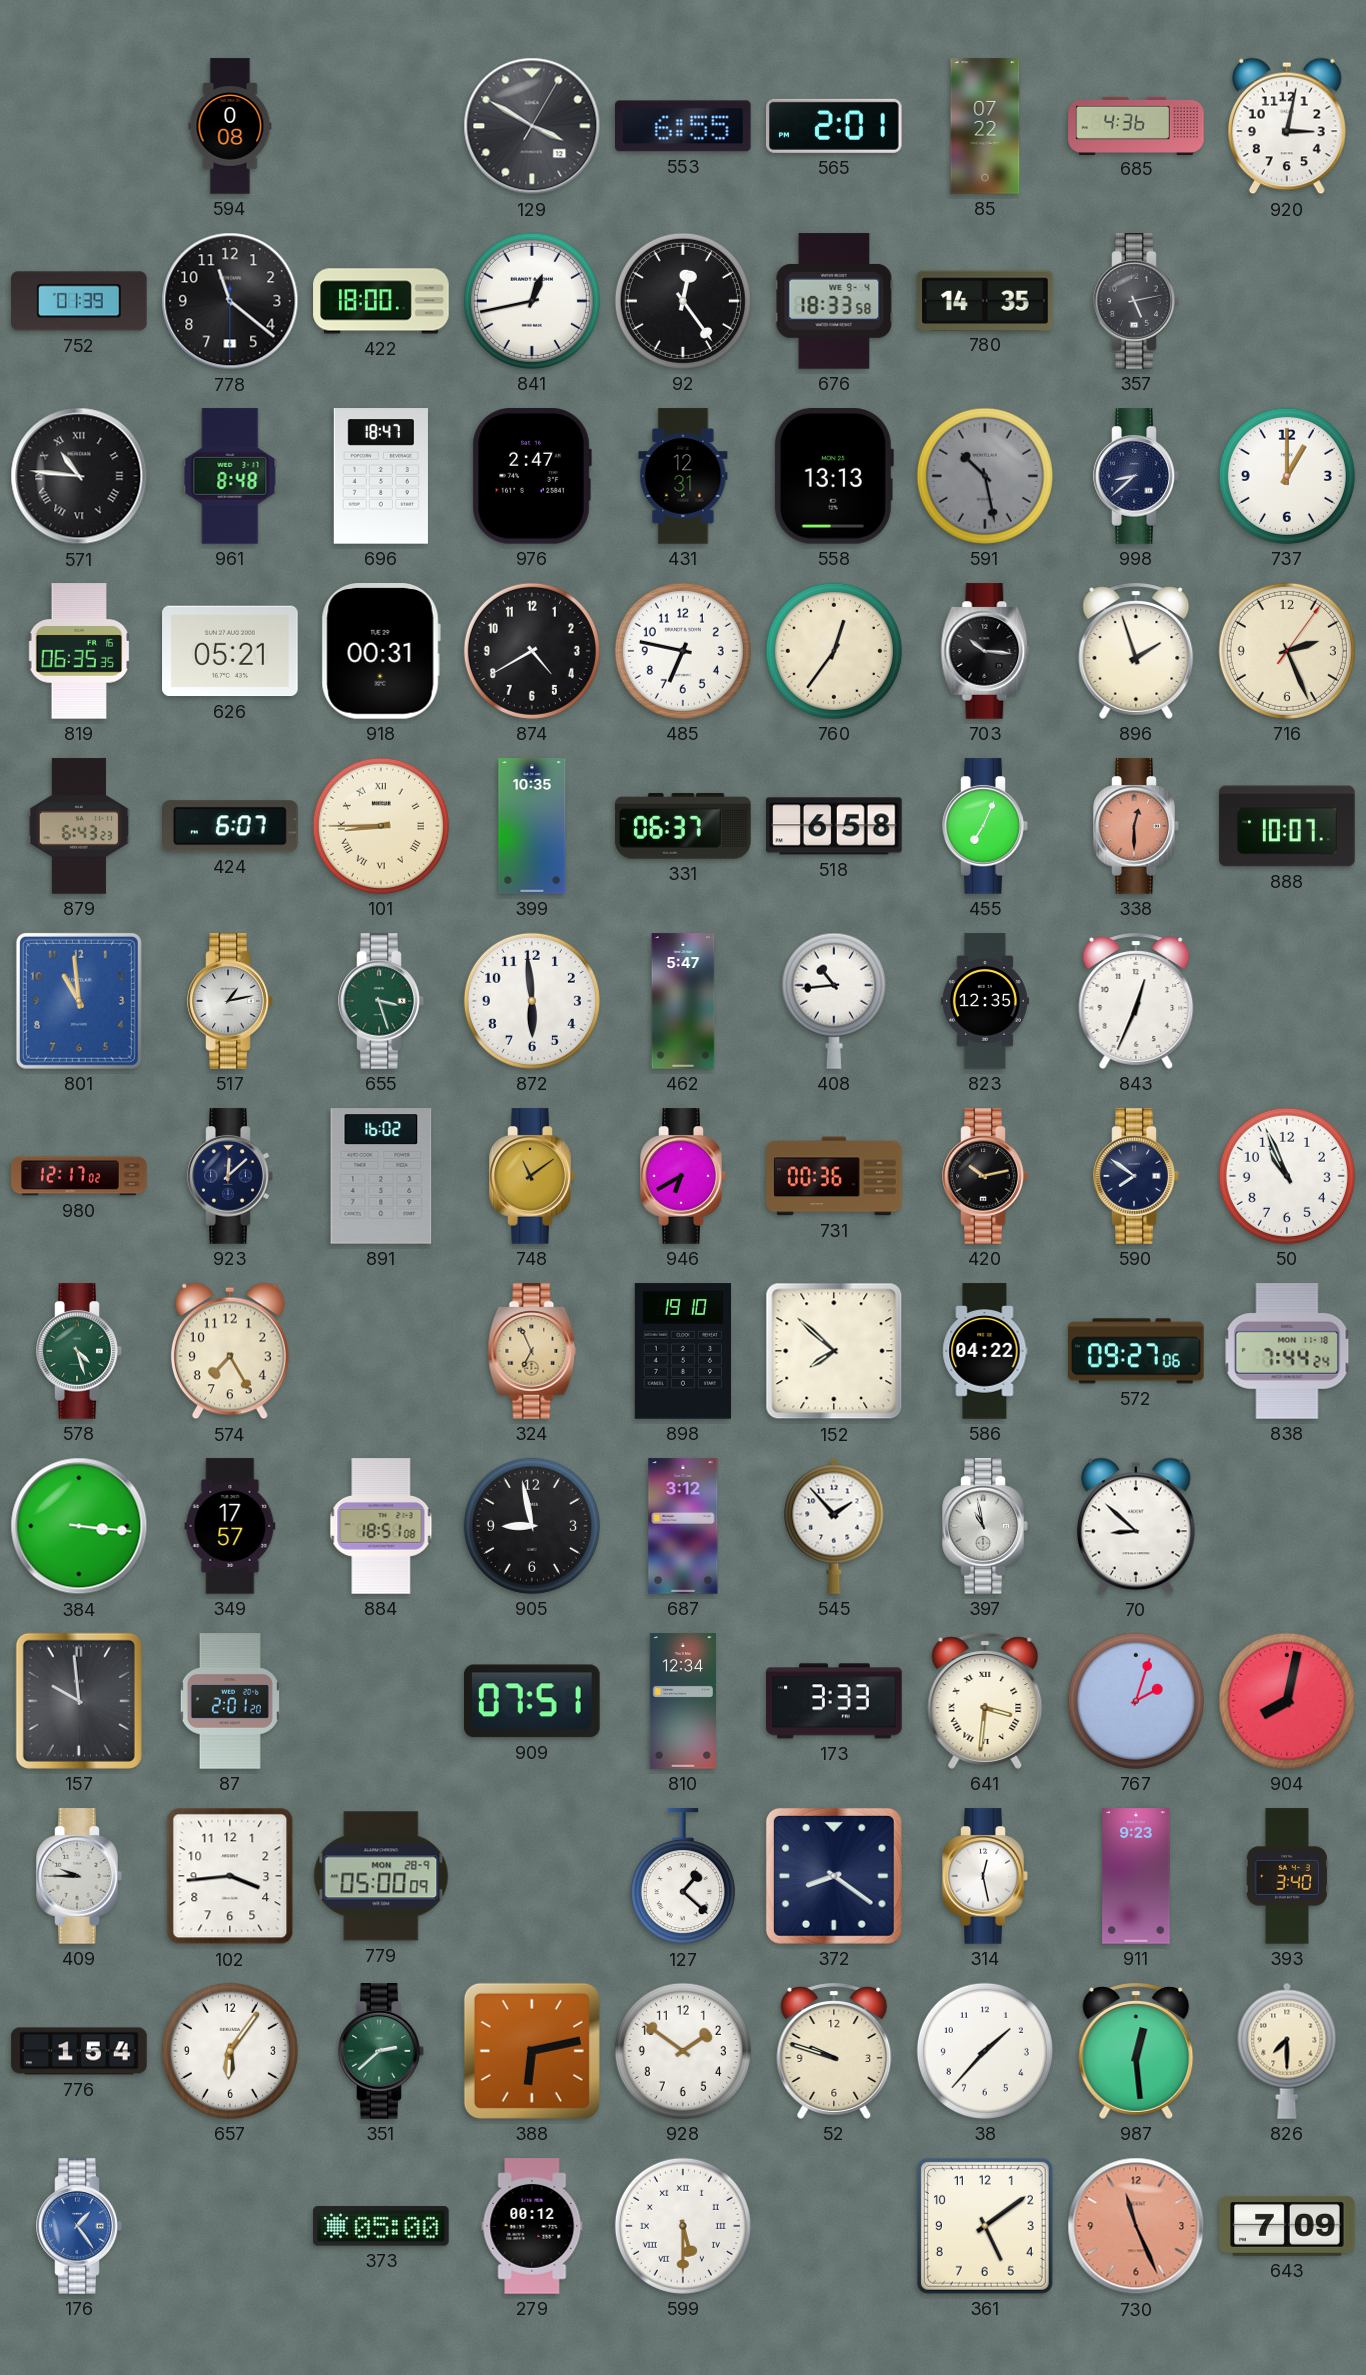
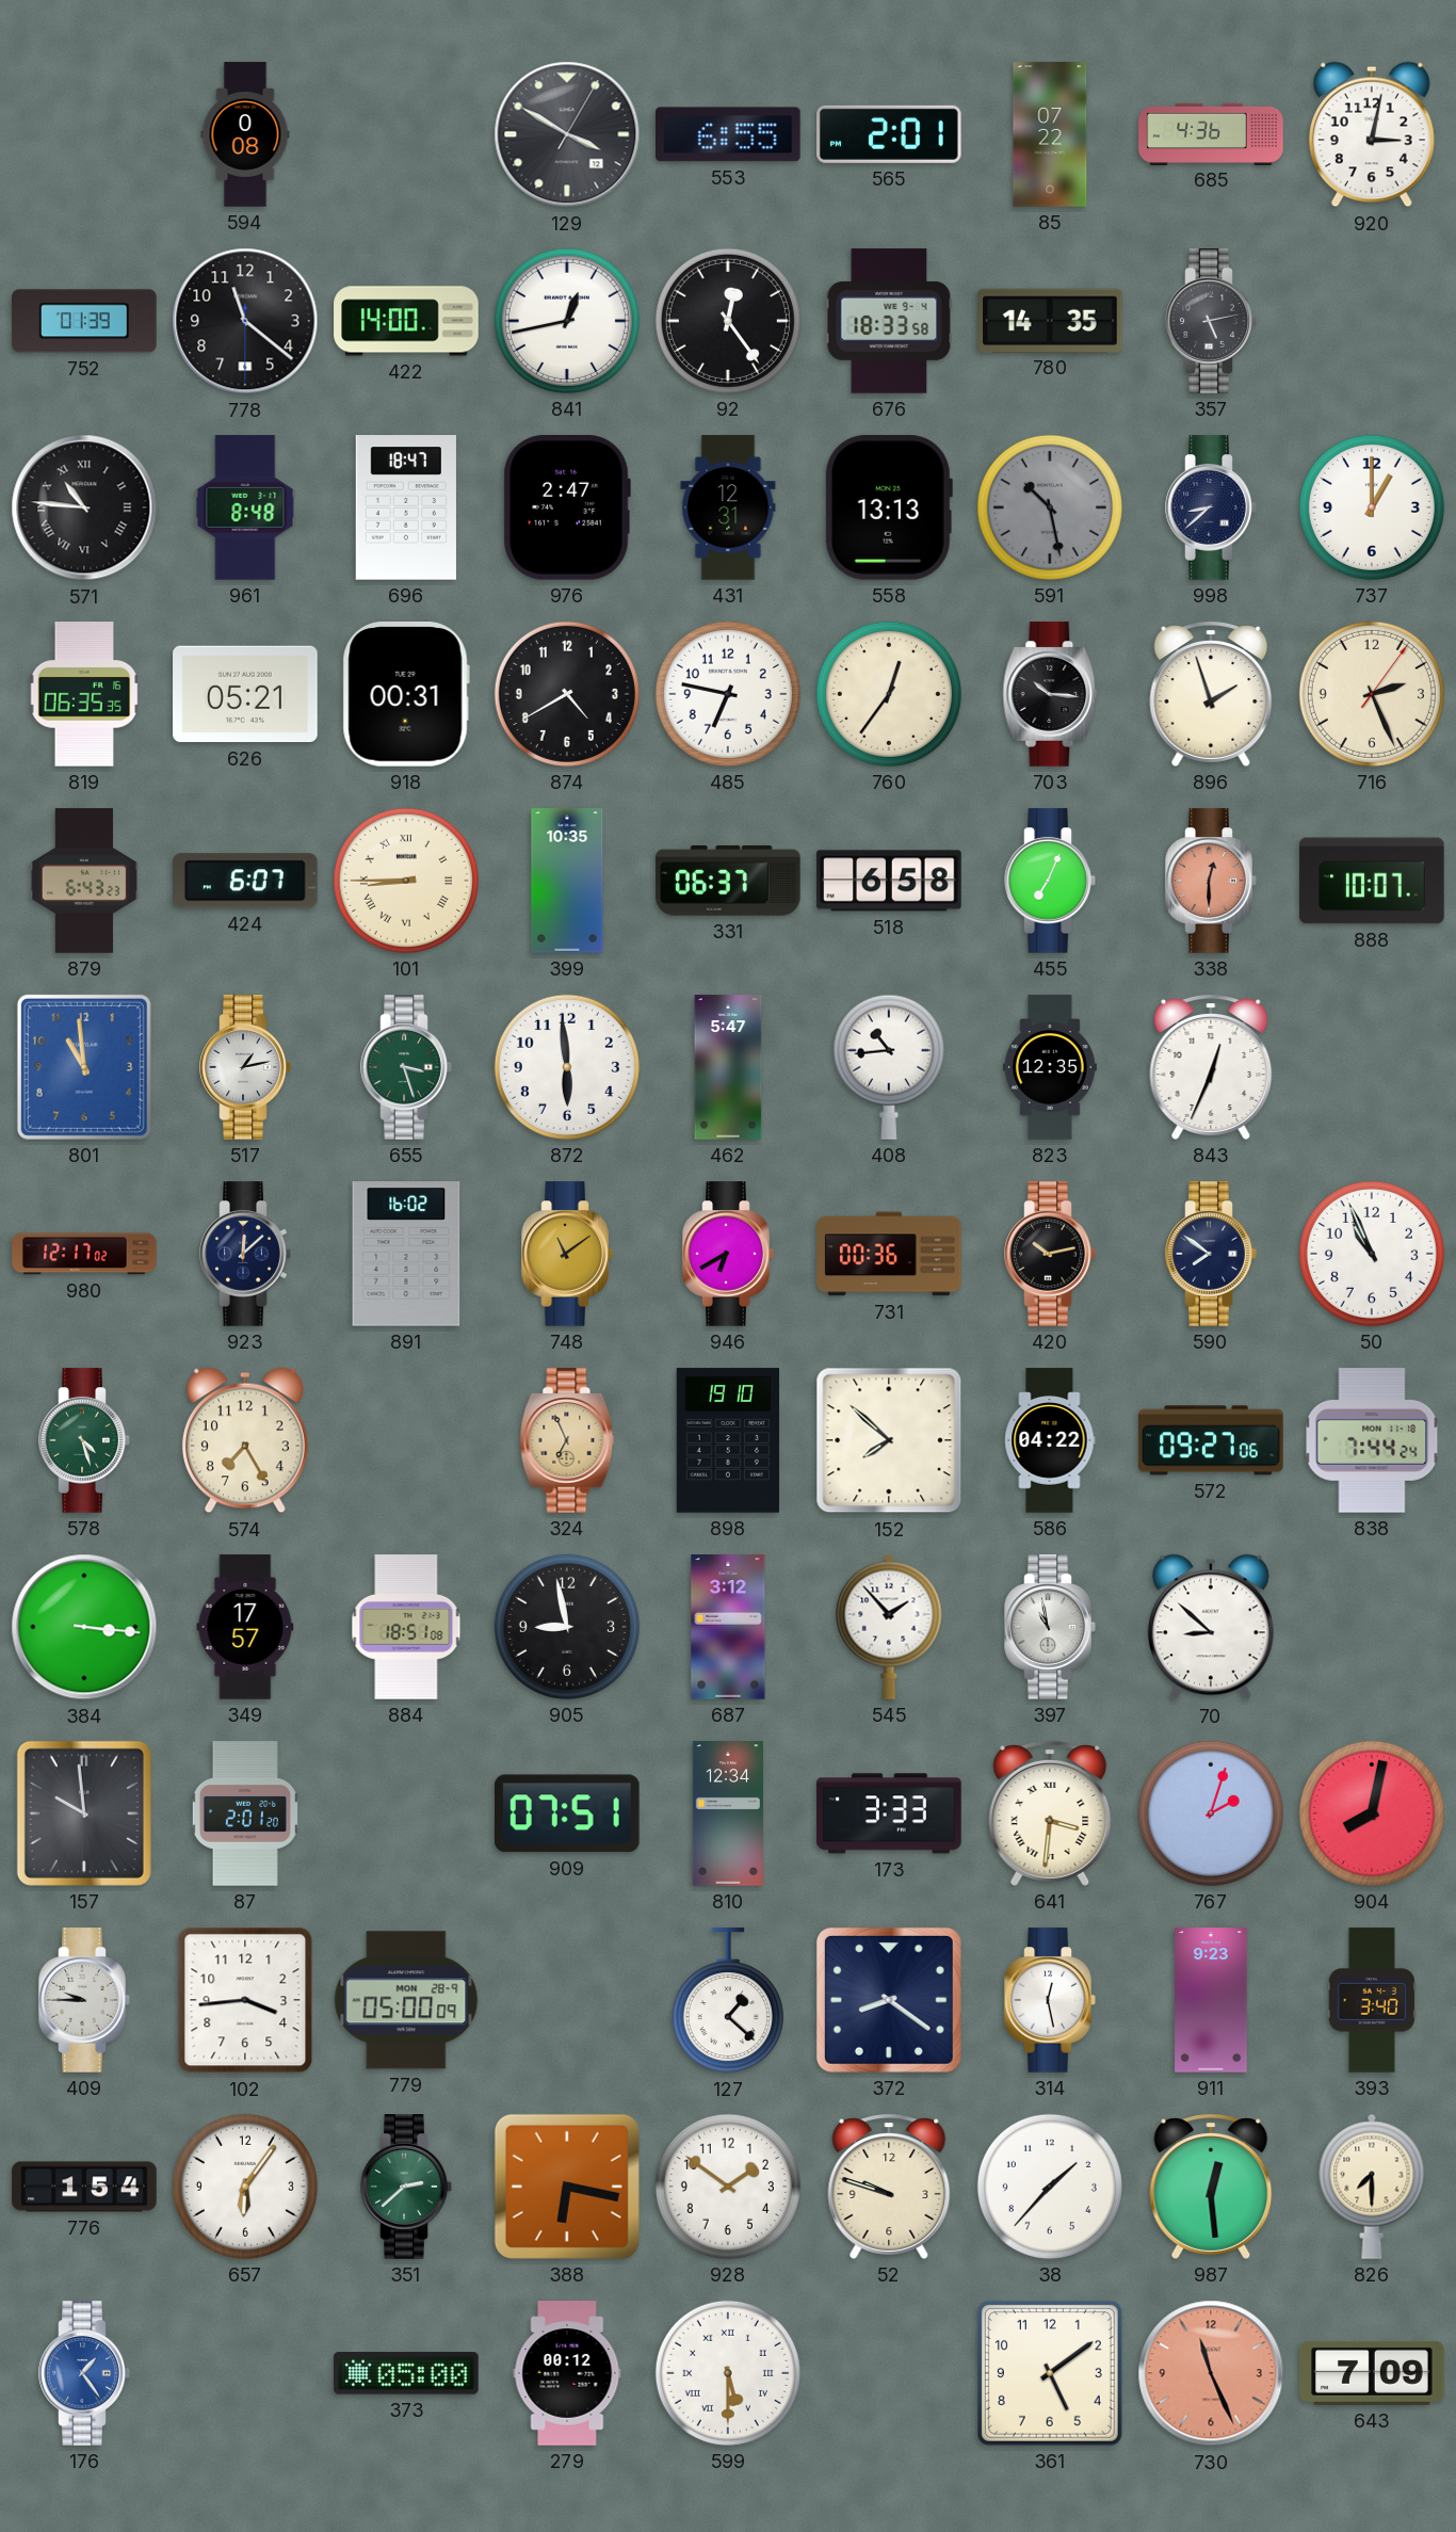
422: 18:00 -> 14:00 (406, 321)
388: 6:13 -> 6:17 (567, 2187)
